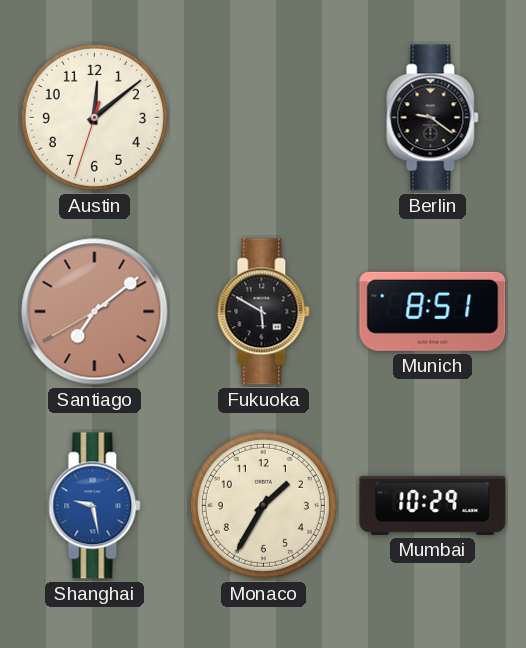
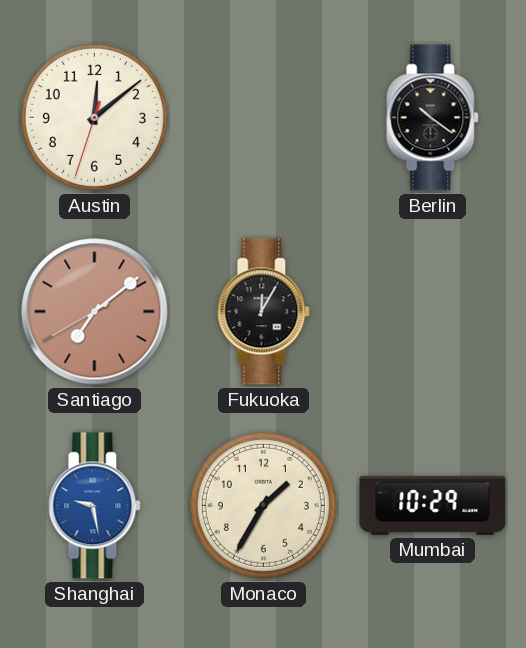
Berlin: 9:21 -> 10:21 (433, 118)
Fukuoka: 5:50 -> 12:05 (264, 312)
Munich: 8:51 -> none (433, 311)
